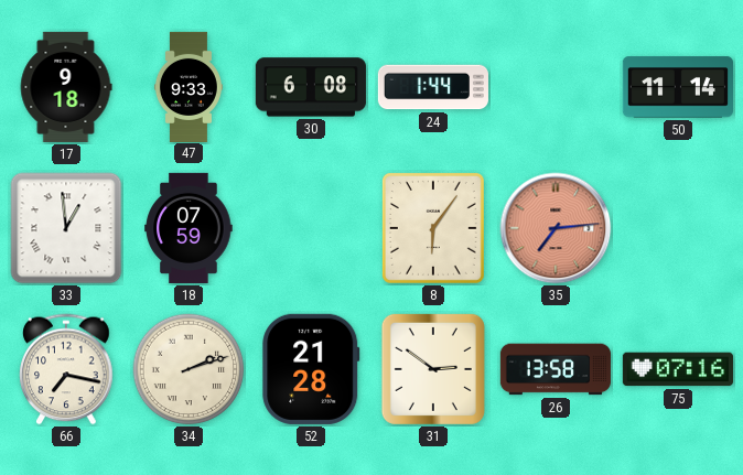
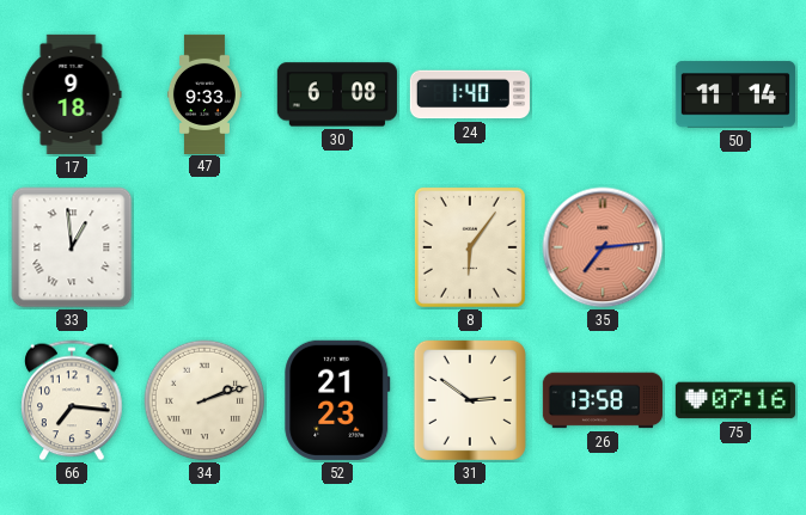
24: 1:44 -> 1:40 (470, 94)
18: 07:59 -> none (189, 228)
66: 7:17 -> 7:16 (72, 400)
52: 21:28 -> 21:23 (337, 400)
